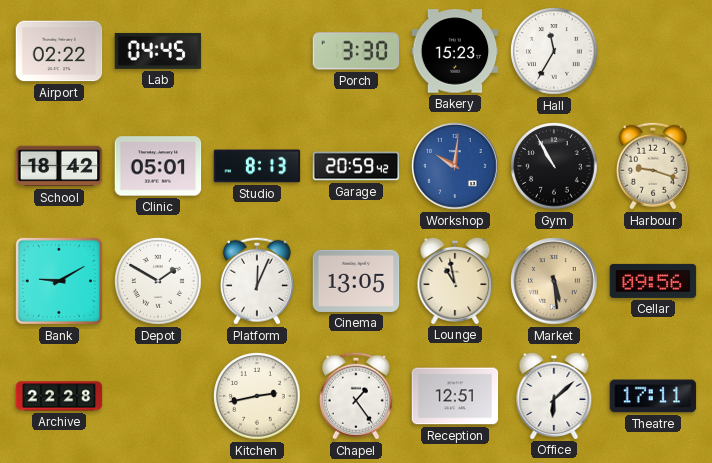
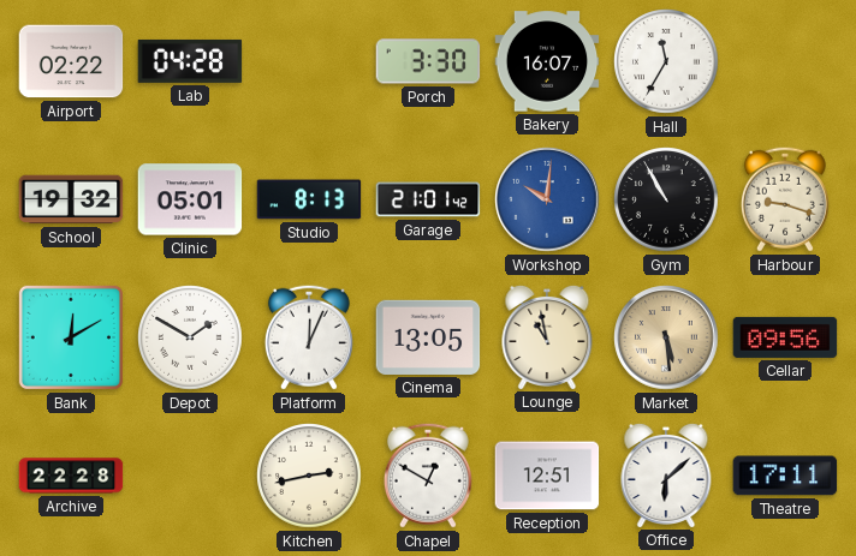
Lab: 04:45 -> 04:28 (190, 61)
Bakery: 15:23 -> 16:07 (547, 61)
School: 18:42 -> 19:32 (71, 199)
Garage: 20:59 -> 21:01 (428, 199)
Bank: 9:10 -> 12:10 (71, 337)
Chapel: 1:24 -> 12:50 (428, 476)
